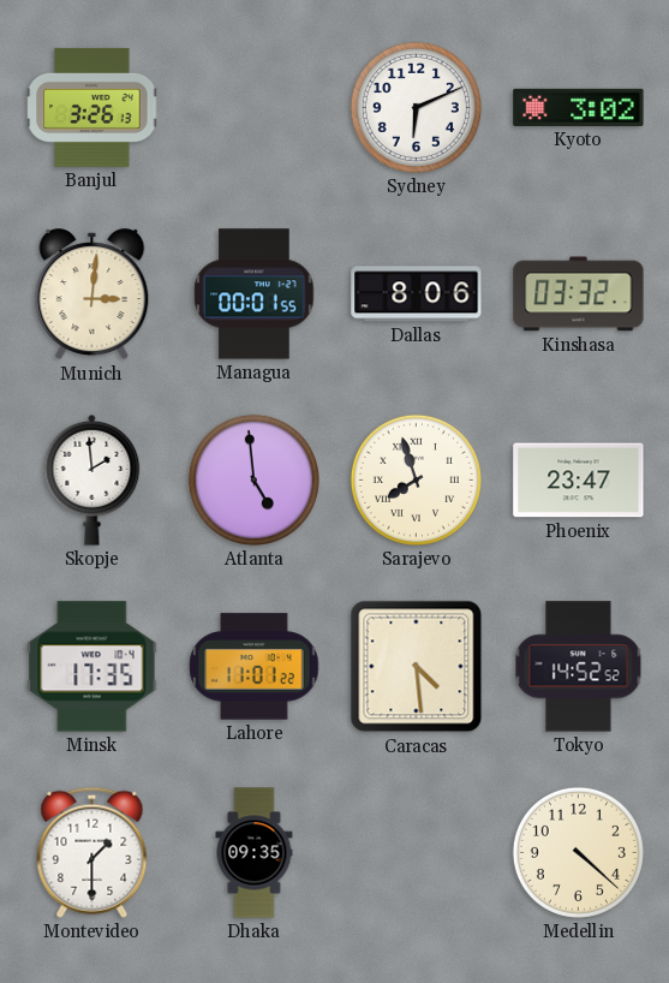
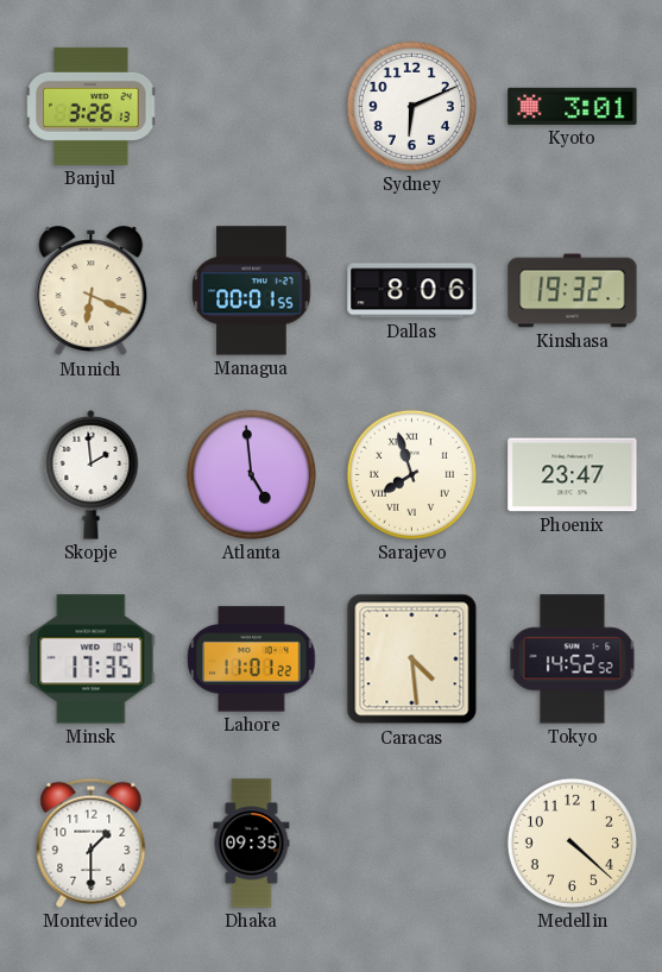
Kyoto: 3:02 -> 3:01 (573, 106)
Munich: 3:01 -> 6:19 (92, 291)
Kinshasa: 03:32 -> 19:32 (573, 291)
